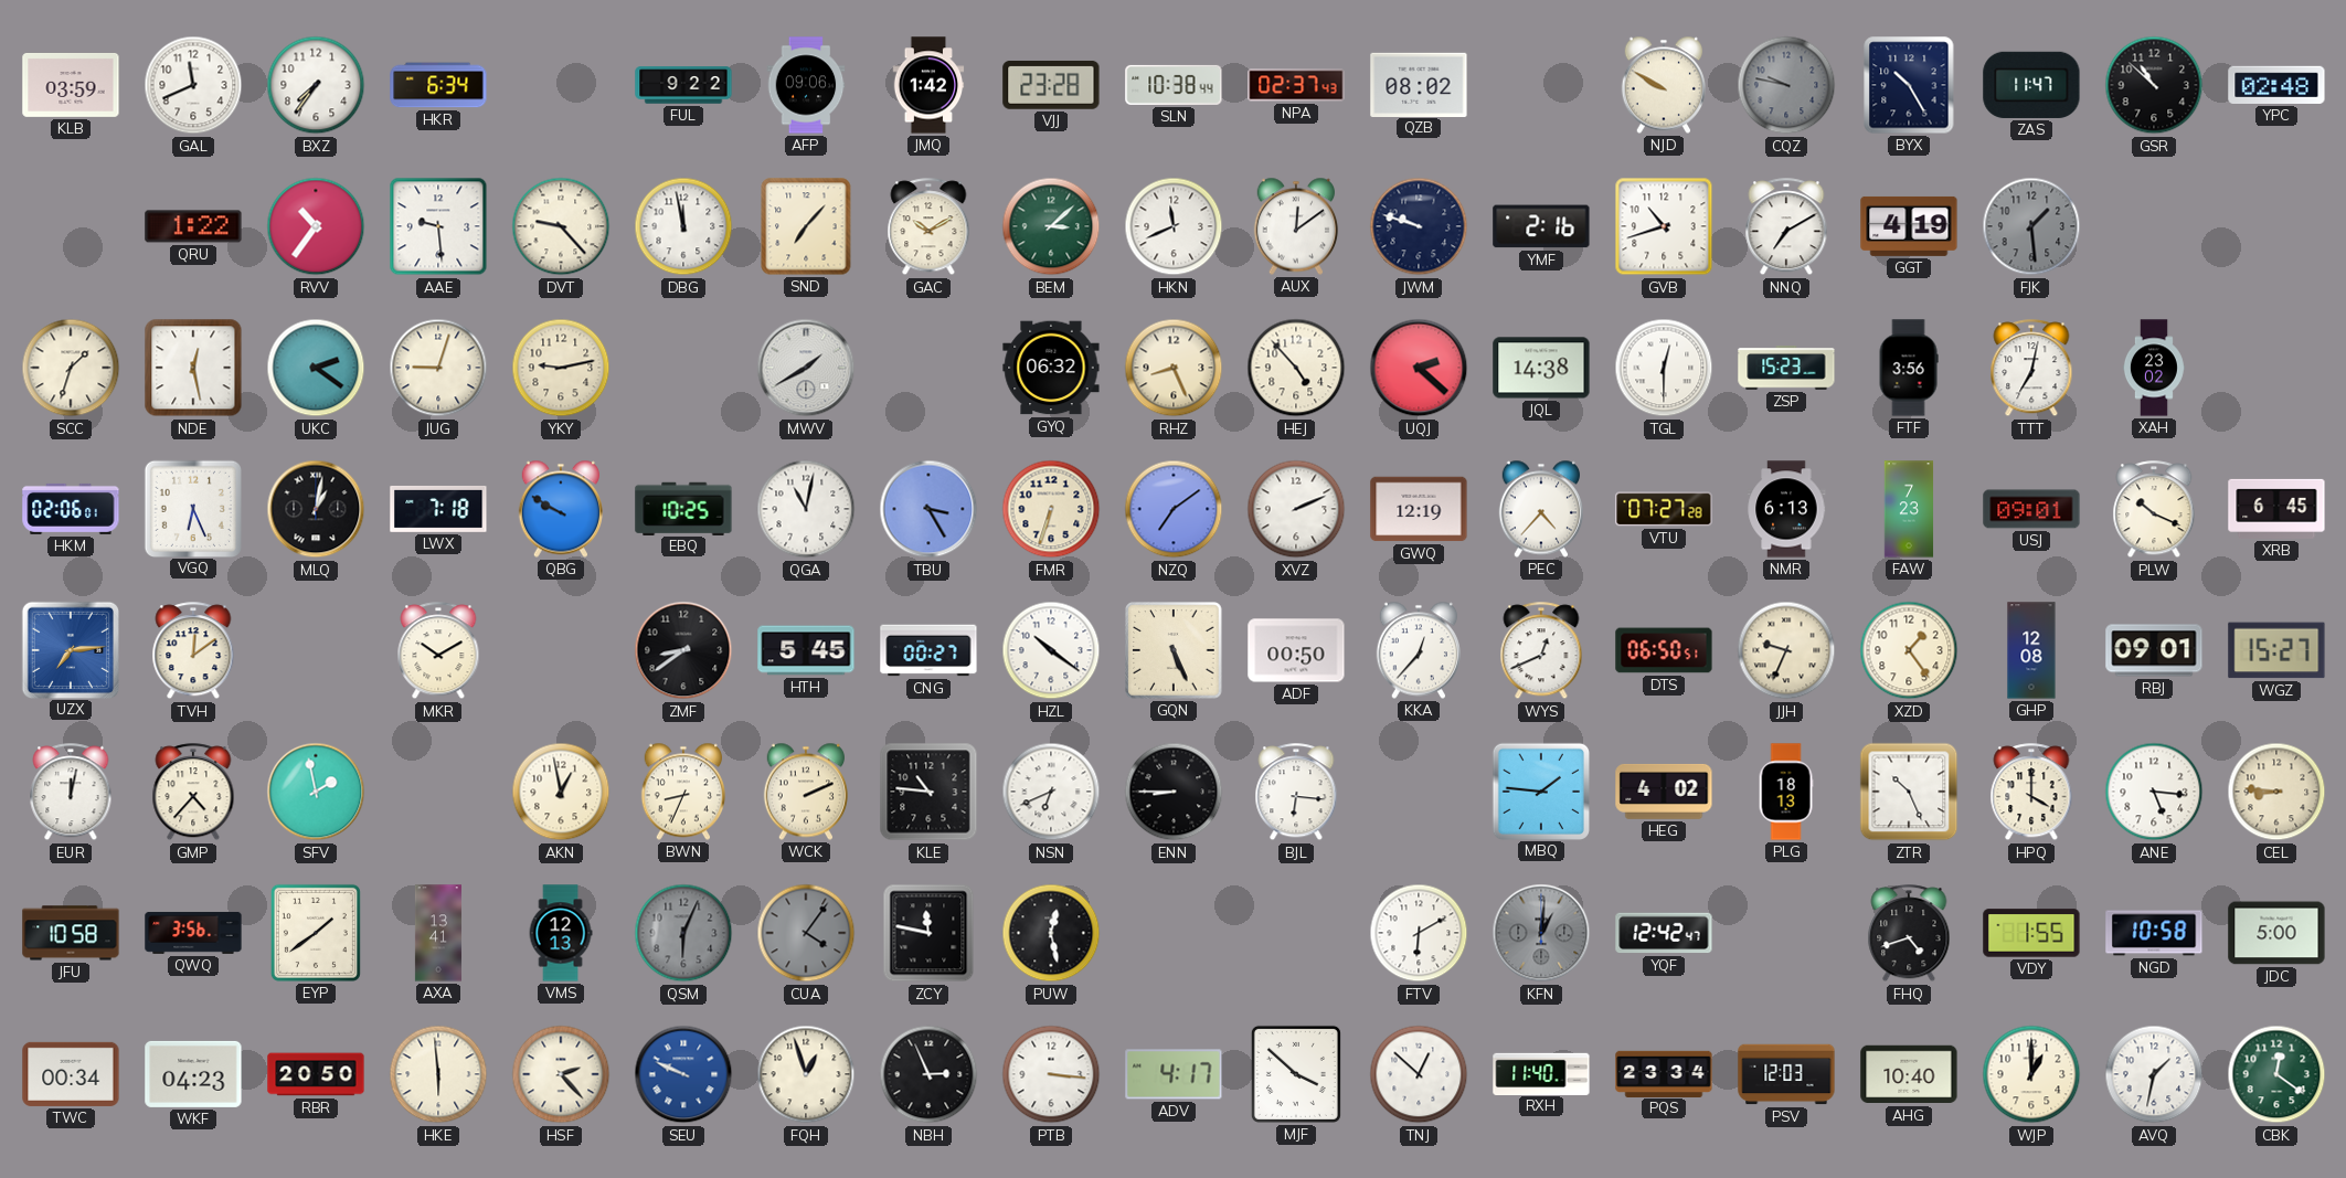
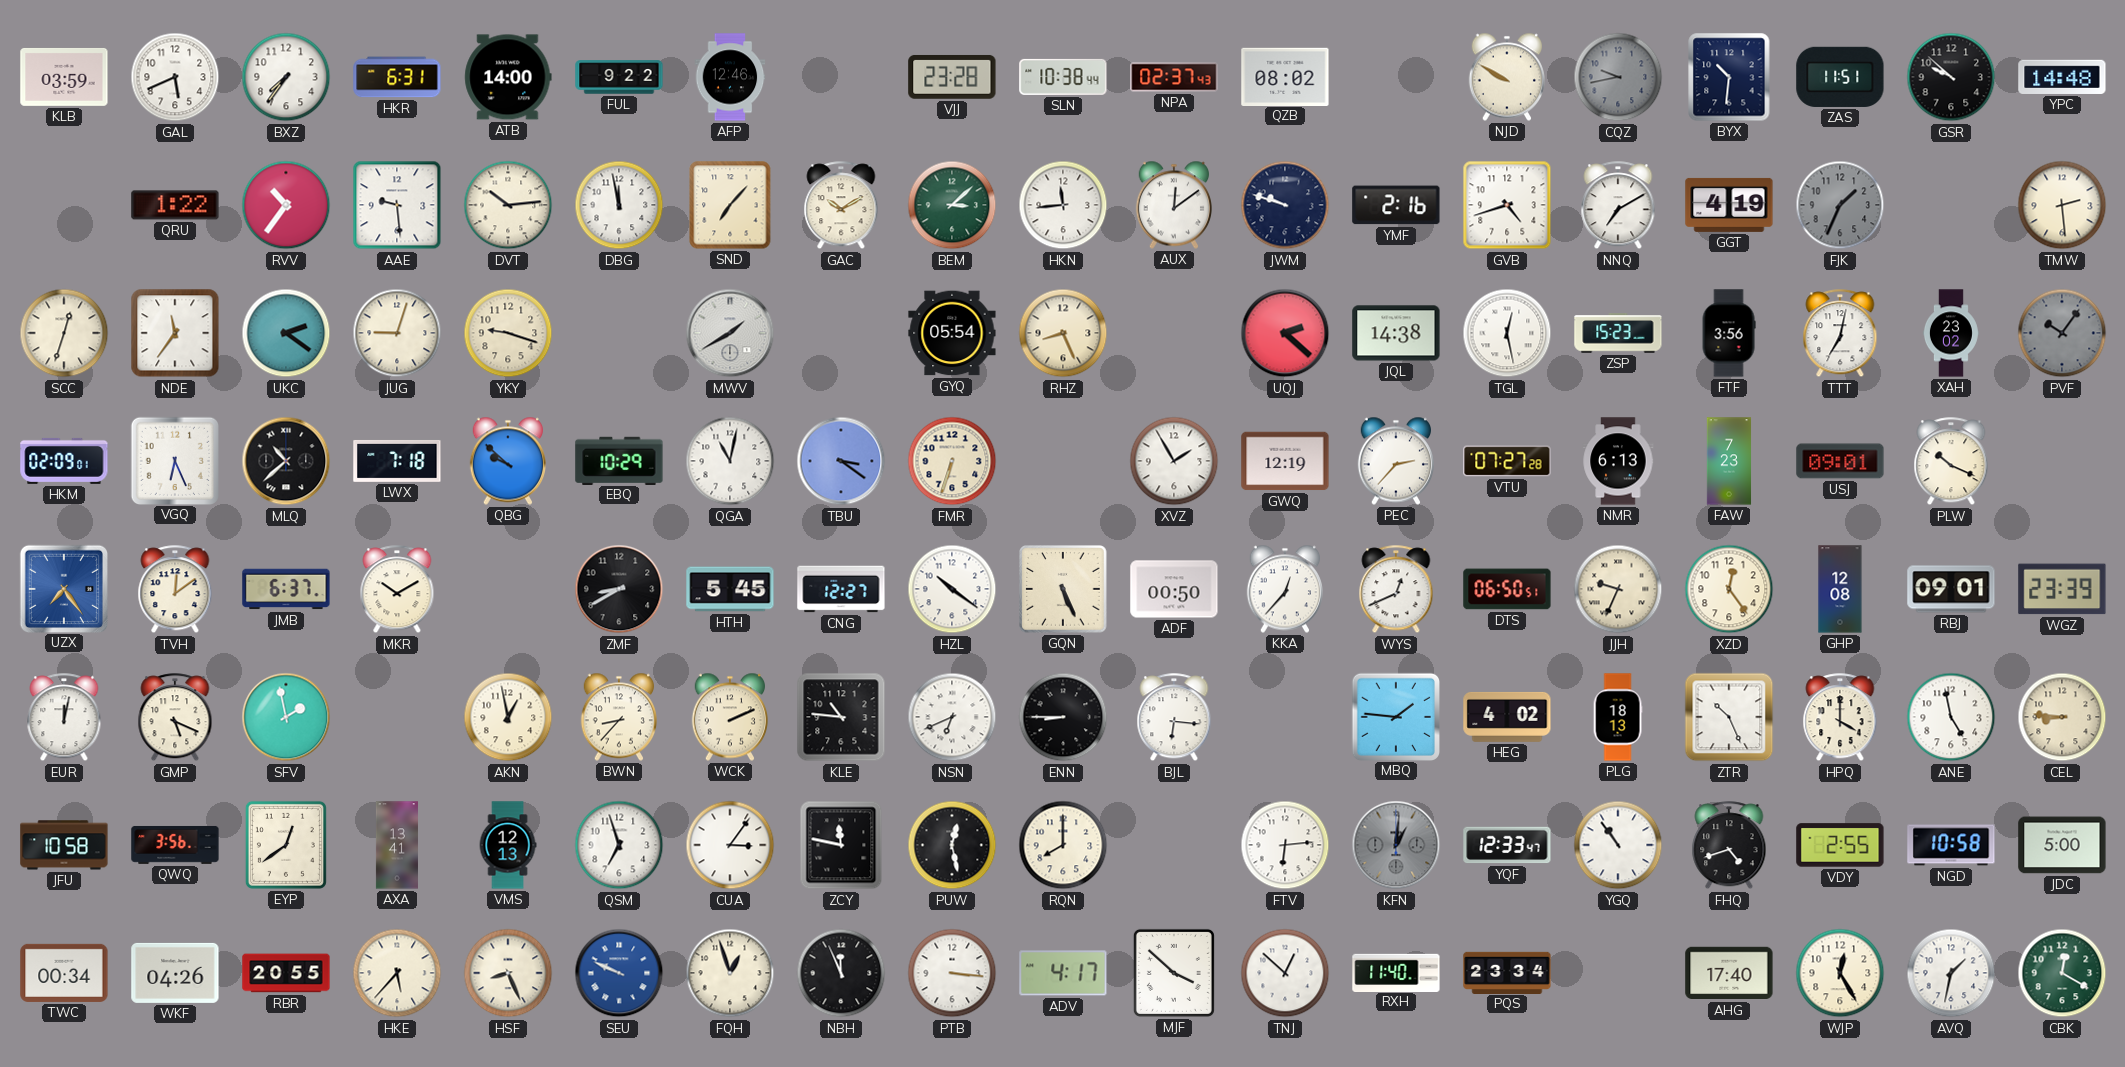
GAL: 11:41 -> 5:41 (175, 77)
HKR: 6:34 -> 6:31 (397, 77)
ATB: none -> 14:00 (508, 77)
AFP: 09:06 -> 12:46 (730, 77)
JMQ: 1:42 -> none (928, 85)
CQZ: 9:47 -> 9:43 (1618, 77)
BYX: 10:25 -> 10:31 (1729, 77)
ZAS: 11:47 -> 11:51 (1840, 77)
GSR: 10:52 -> 9:52 (1951, 77)
YPC: 02:48 -> 14:48 (2062, 77)
DVT: 9:23 -> 10:14 (508, 205)
HKN: 11:41 -> 11:44 (1063, 205)
GVB: 10:42 -> 4:42 (1507, 205)
FJK: 1:29 -> 1:34 (1840, 205)
TMW: none -> 2:29 (2062, 205)
SCC: 1:33 -> 12:33 (64, 333)
NDE: 12:28 -> 11:36 (175, 333)
YKY: 9:13 -> 9:18 (508, 333)
GYQ: 06:32 -> 05:54 (952, 333)
HEJ: 4:53 -> none (1296, 368)
TGL: 12:30 -> 12:28 (1507, 333)
PVF: none -> 10:06 (2062, 333)
HKM: 02:06 -> 02:09 (64, 461)
MLQ: 1:02 -> 10:38 (286, 461)
QBG: 9:50 -> 9:52 (507, 461)
EBQ: 10:25 -> 10:29 (619, 460)
TBU: 3:25 -> 3:21 (841, 461)
NZQ: 7:09 -> none (1174, 509)
XVZ: 2:11 -> 1:55 (1174, 461)
PEC: 4:37 -> 2:37 (1395, 461)
XRB: 6:45 -> none (2276, 509)
UZX: 7:14 -> 7:24 (63, 588)
JMB: none -> 6:37 (286, 589)
ZMF: 8:39 -> 8:40 (619, 589)
CNG: 00:27 -> 12:27 (841, 589)
XZD: 1:24 -> 12:24 (1729, 589)
WGZ: 15:27 -> 23:39 (2062, 589)
GMP: 4:37 -> 5:19 (175, 718)
BWN: 8:34 -> 8:37 (618, 717)
ANE: 5:16 -> 4:58 (1951, 717)
EYP: 1:39 -> 12:39 (286, 845)
QSM: 6:04 -> 6:57 (619, 845)
QSM dial: grey -> white (619, 845)
CUA: 4:06 -> 3:06 (730, 845)
CUA dial: grey -> white (730, 845)
RQN: none -> 8:00 (1063, 845)
FTV: 6:10 -> 6:14 (1285, 845)
YQF: 12:42 -> 12:33 (1507, 845)
YGQ: none -> 10:54 (1618, 845)
VDY: 1:55 -> 2:55 (1840, 845)
WKF: 04:23 -> 04:26 (175, 973)
RBR: 20:50 -> 20:55 (286, 973)
HKE: 5:59 -> 5:37 (397, 973)
HSF: 2:23 -> 8:26 (508, 973)
NBH: 2:56 -> 11:56 (841, 973)
PSV: 12:03 -> none (1786, 1074)
AHG: 10:40 -> 17:40 (1729, 973)
WJP: 1:00 -> 12:25 (1840, 973)
CBK: 12:21 -> 12:20 (2062, 973)
